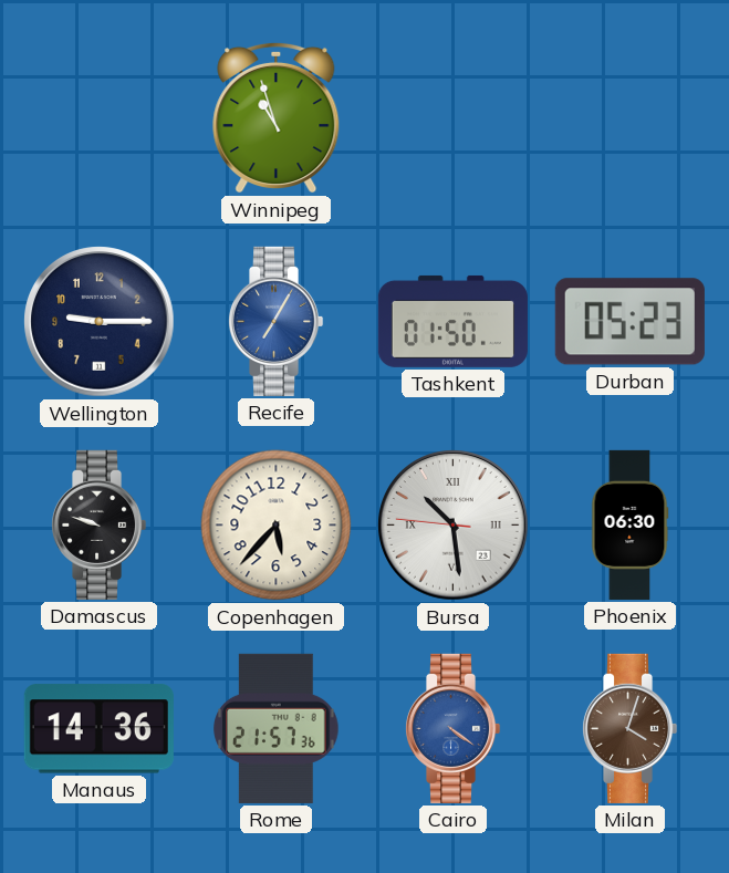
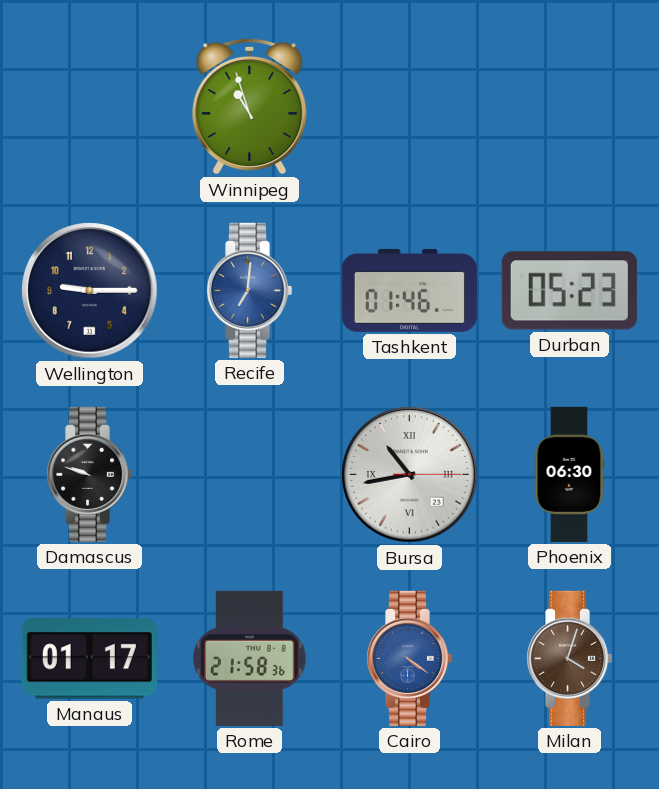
Recife: 7:05 -> 7:01 (249, 290)
Tashkent: 01:50 -> 01:46 (409, 290)
Copenhagen: 5:37 -> none (277, 526)
Bursa: 10:28 -> 10:43 (410, 475)
Manaus: 14:36 -> 01:17 (89, 659)
Rome: 21:57 -> 21:58 (250, 658)
